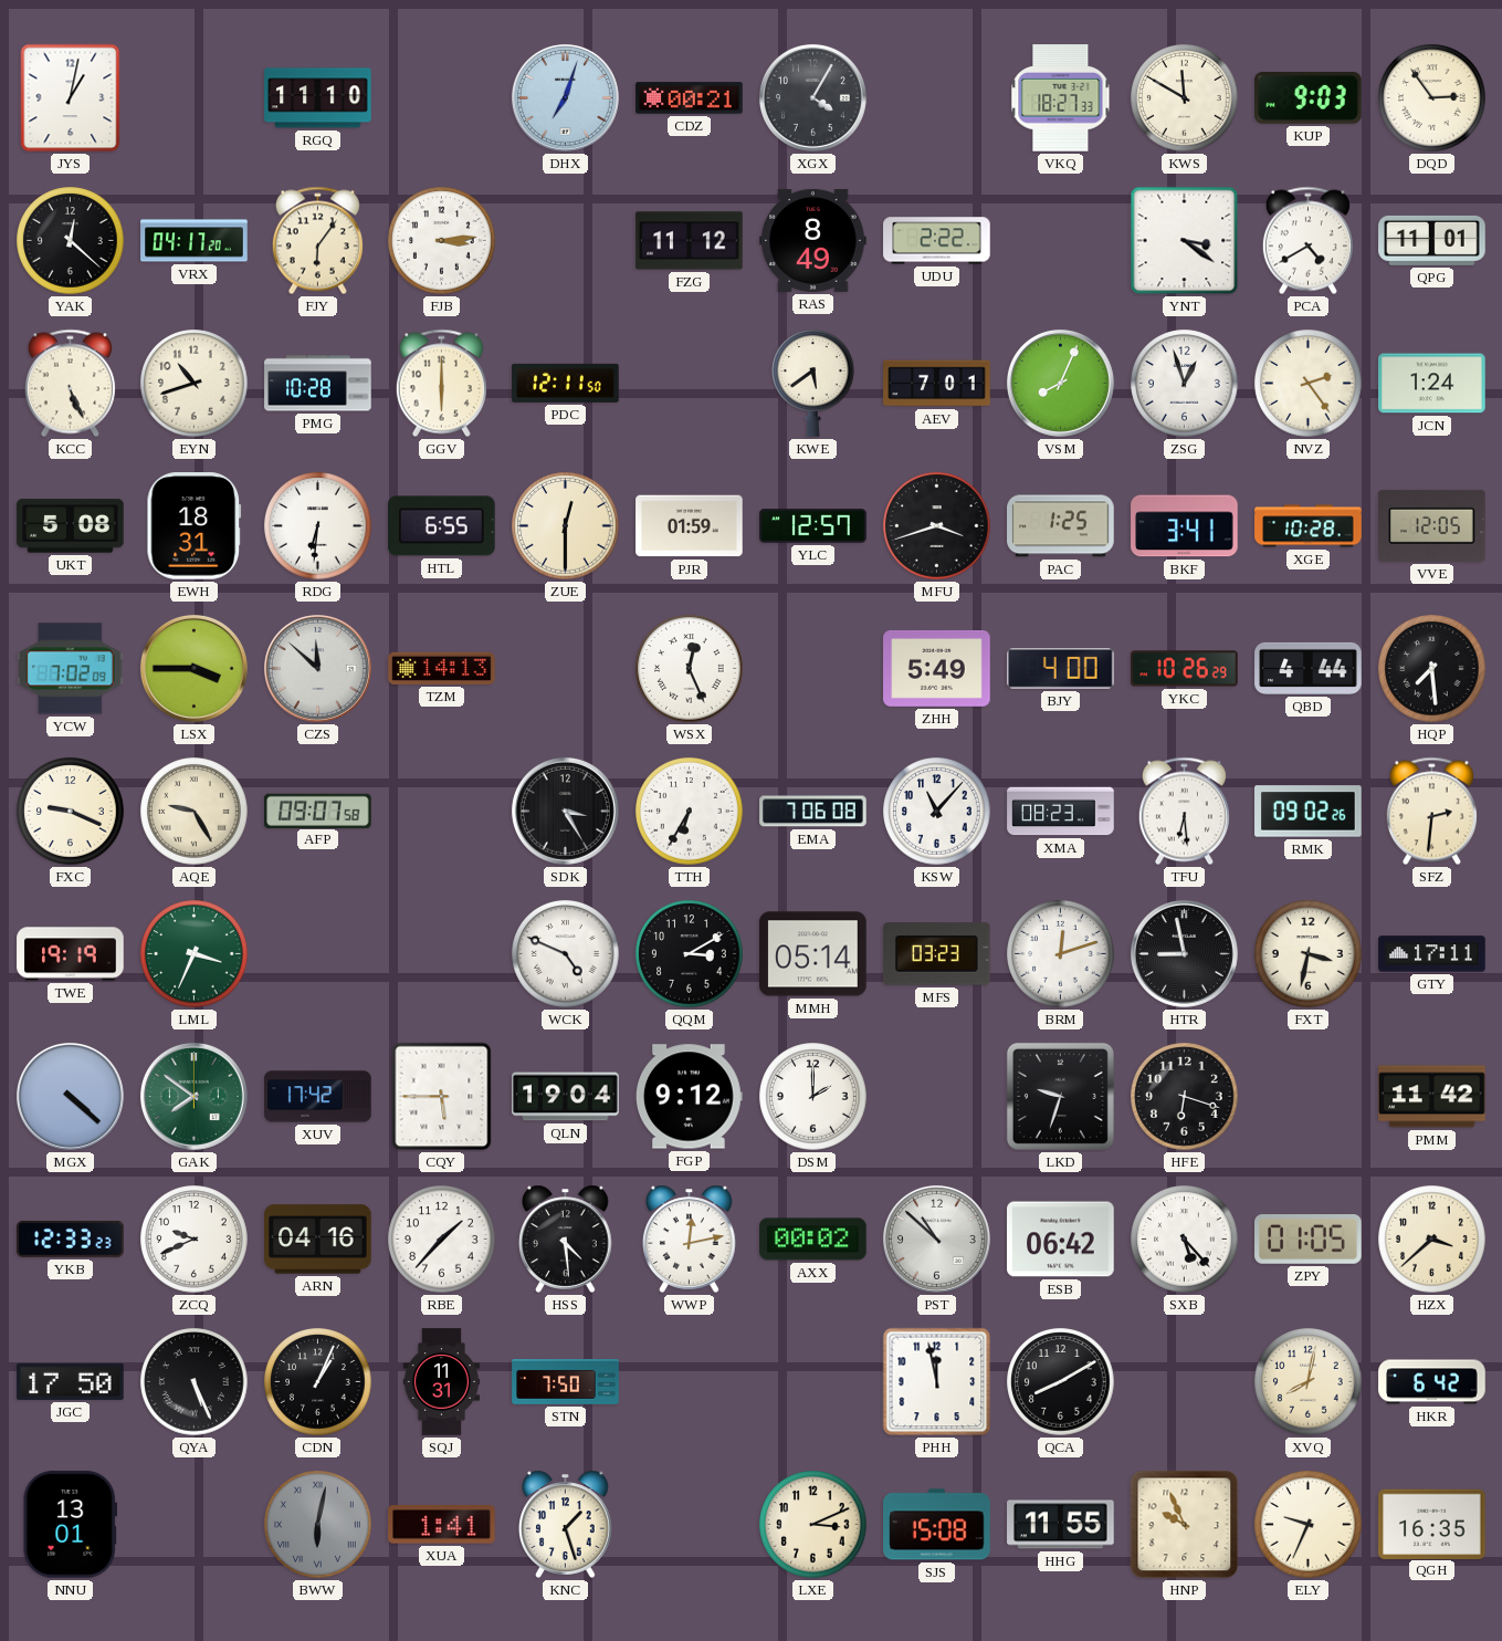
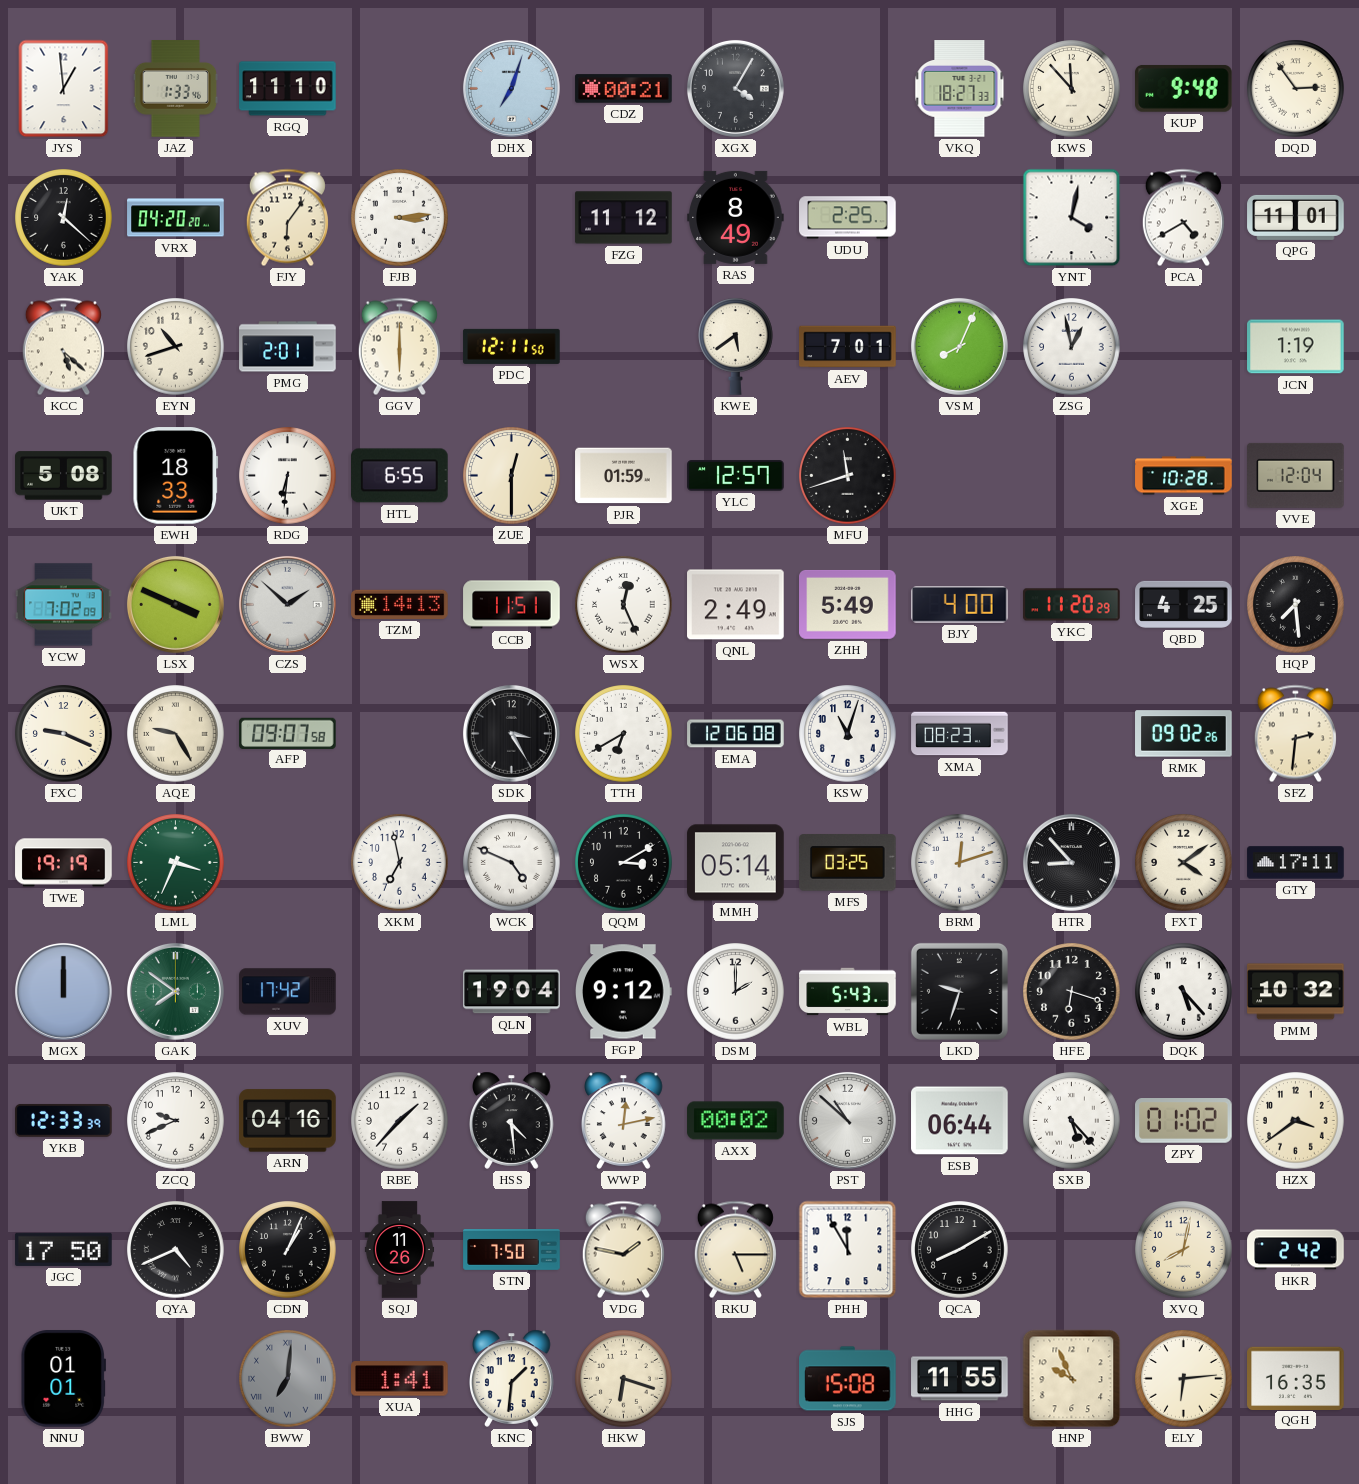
JYS: 1:02 -> 12:59 (64, 89)
JAZ: none -> 1:33 (176, 89)
KWS: 11:50 -> 11:53 (1072, 89)
KUP: 9:03 -> 9:48 (1184, 88)
VRX: 04:17 -> 04:20 (176, 218)
UDU: 2:22 -> 2:25 (848, 218)
YNT: 3:21 -> 4:02 (1072, 218)
KCC: 5:26 -> 5:22 (63, 347)
PMG: 10:28 -> 2:01 (288, 347)
ZSG: 12:57 -> 12:58 (1072, 347)
NVZ: 2:24 -> none (1309, 384)
JCN: 1:24 -> 1:19 (1296, 347)
EWH: 18:31 -> 18:33 (176, 476)
MFU: 3:42 -> 11:42 (848, 476)
PAC: 1:25 -> none (1061, 526)
BKF: 3:41 -> none (1185, 526)
VVE: 12:05 -> 12:04 (1296, 475)
LSX: 3:45 -> 3:49 (175, 604)
CZS: 11:52 -> 1:52 (287, 604)
CCB: none -> 11:51 (512, 605)
QNL: none -> 2:49 (736, 605)
YKC: 10:26 -> 11:20 (1072, 605)
QBD: 4:44 -> 4:25 (1184, 604)
TTH: 6:35 -> 6:40 (624, 734)
EMA: 7:06 -> 12:06 (736, 734)
KSW: 11:07 -> 11:03 (848, 734)
TFU: 6:29 -> none (1184, 812)
XKM: none -> 6:58 (400, 863)
MFS: 03:23 -> 03:25 (848, 863)
HTR: 8:58 -> 8:53 (1071, 862)
FXT: 3:32 -> 4:09 (1184, 863)
MGX: 4:22 -> 12:00 (63, 991)
CQY: 5:45 -> none (442, 1097)
WBL: none -> 5:43 (848, 992)
DQK: none -> 5:23 (1184, 992)
PMM: 11:42 -> 10:32 (1296, 992)
YKB: 12:33:23 -> 12:33:39 (64, 1120)
ESB: 06:42 -> 06:44 (960, 1121)
ZPY: 01:05 -> 01:02 (1184, 1121)
HZX: 3:38 -> 3:39 (1296, 1121)
QYA: 5:26 -> 4:41 (176, 1250)
SQJ: 11:31 -> 11:26 (399, 1250)
VDG: none -> 1:47 (623, 1250)
RKU: none -> 5:15 (735, 1250)
PHH: 11:58 -> 11:55 (848, 1250)
HKR: 6:42 -> 2:42 (1296, 1250)
NNU: 13:01 -> 01:01 (63, 1379)
BWW: 6:02 -> 7:01 (288, 1379)
KNC: 1:27 -> 1:31 (512, 1378)
HKW: none -> 6:18 (624, 1379)
LXE: 3:11 -> none (813, 1525)
ELY: 9:34 -> 6:14 (1184, 1379)
